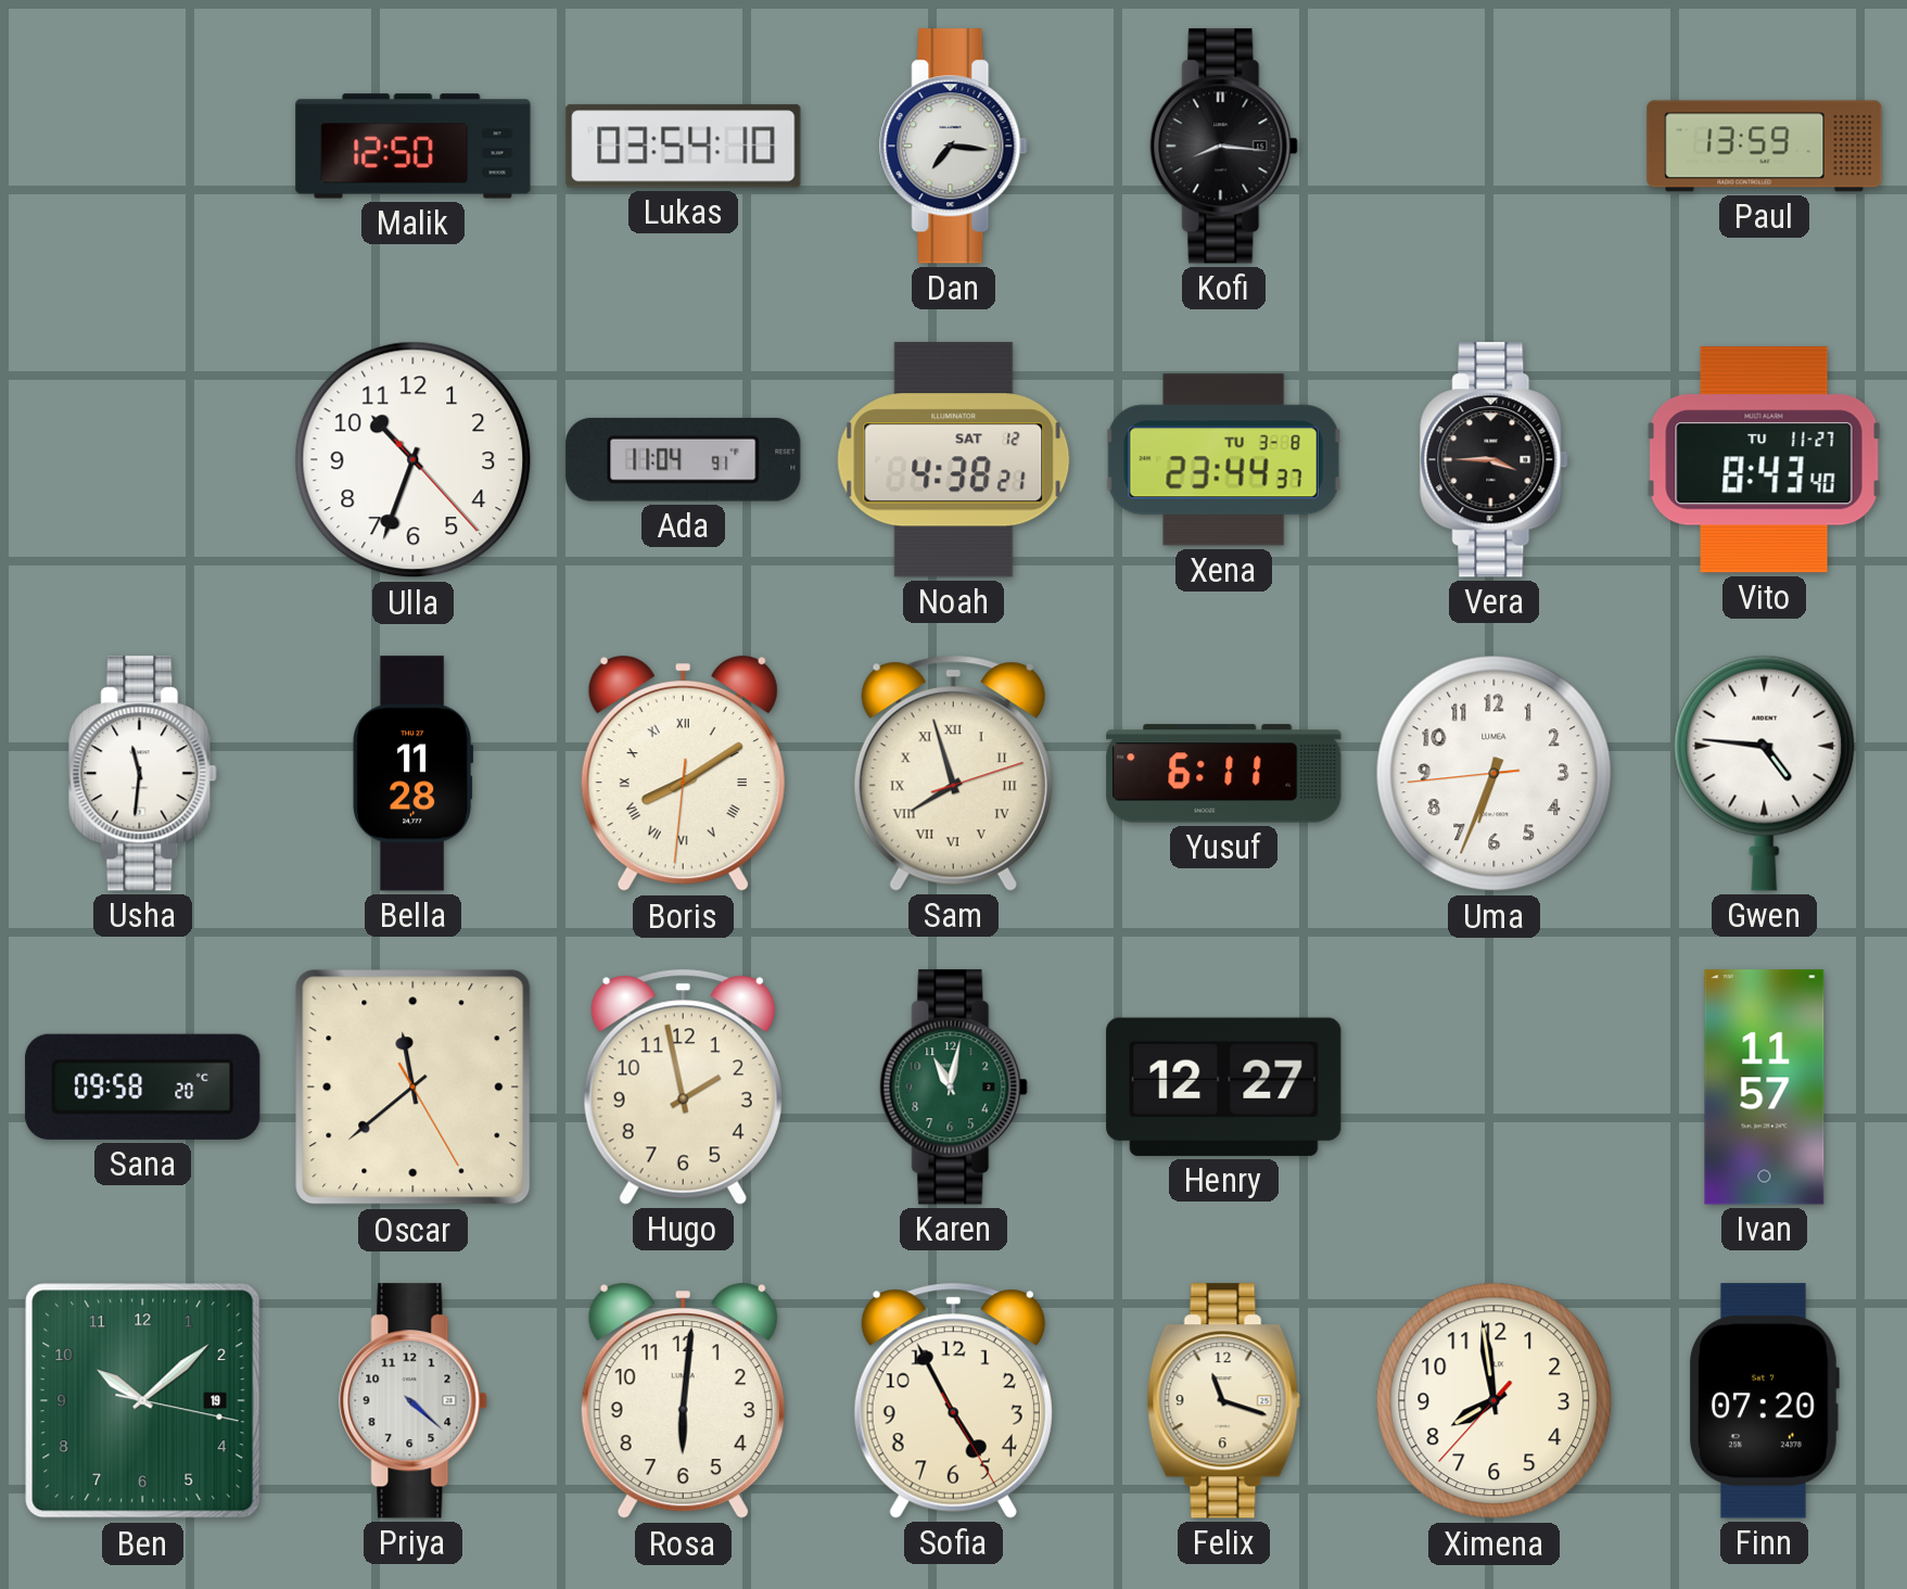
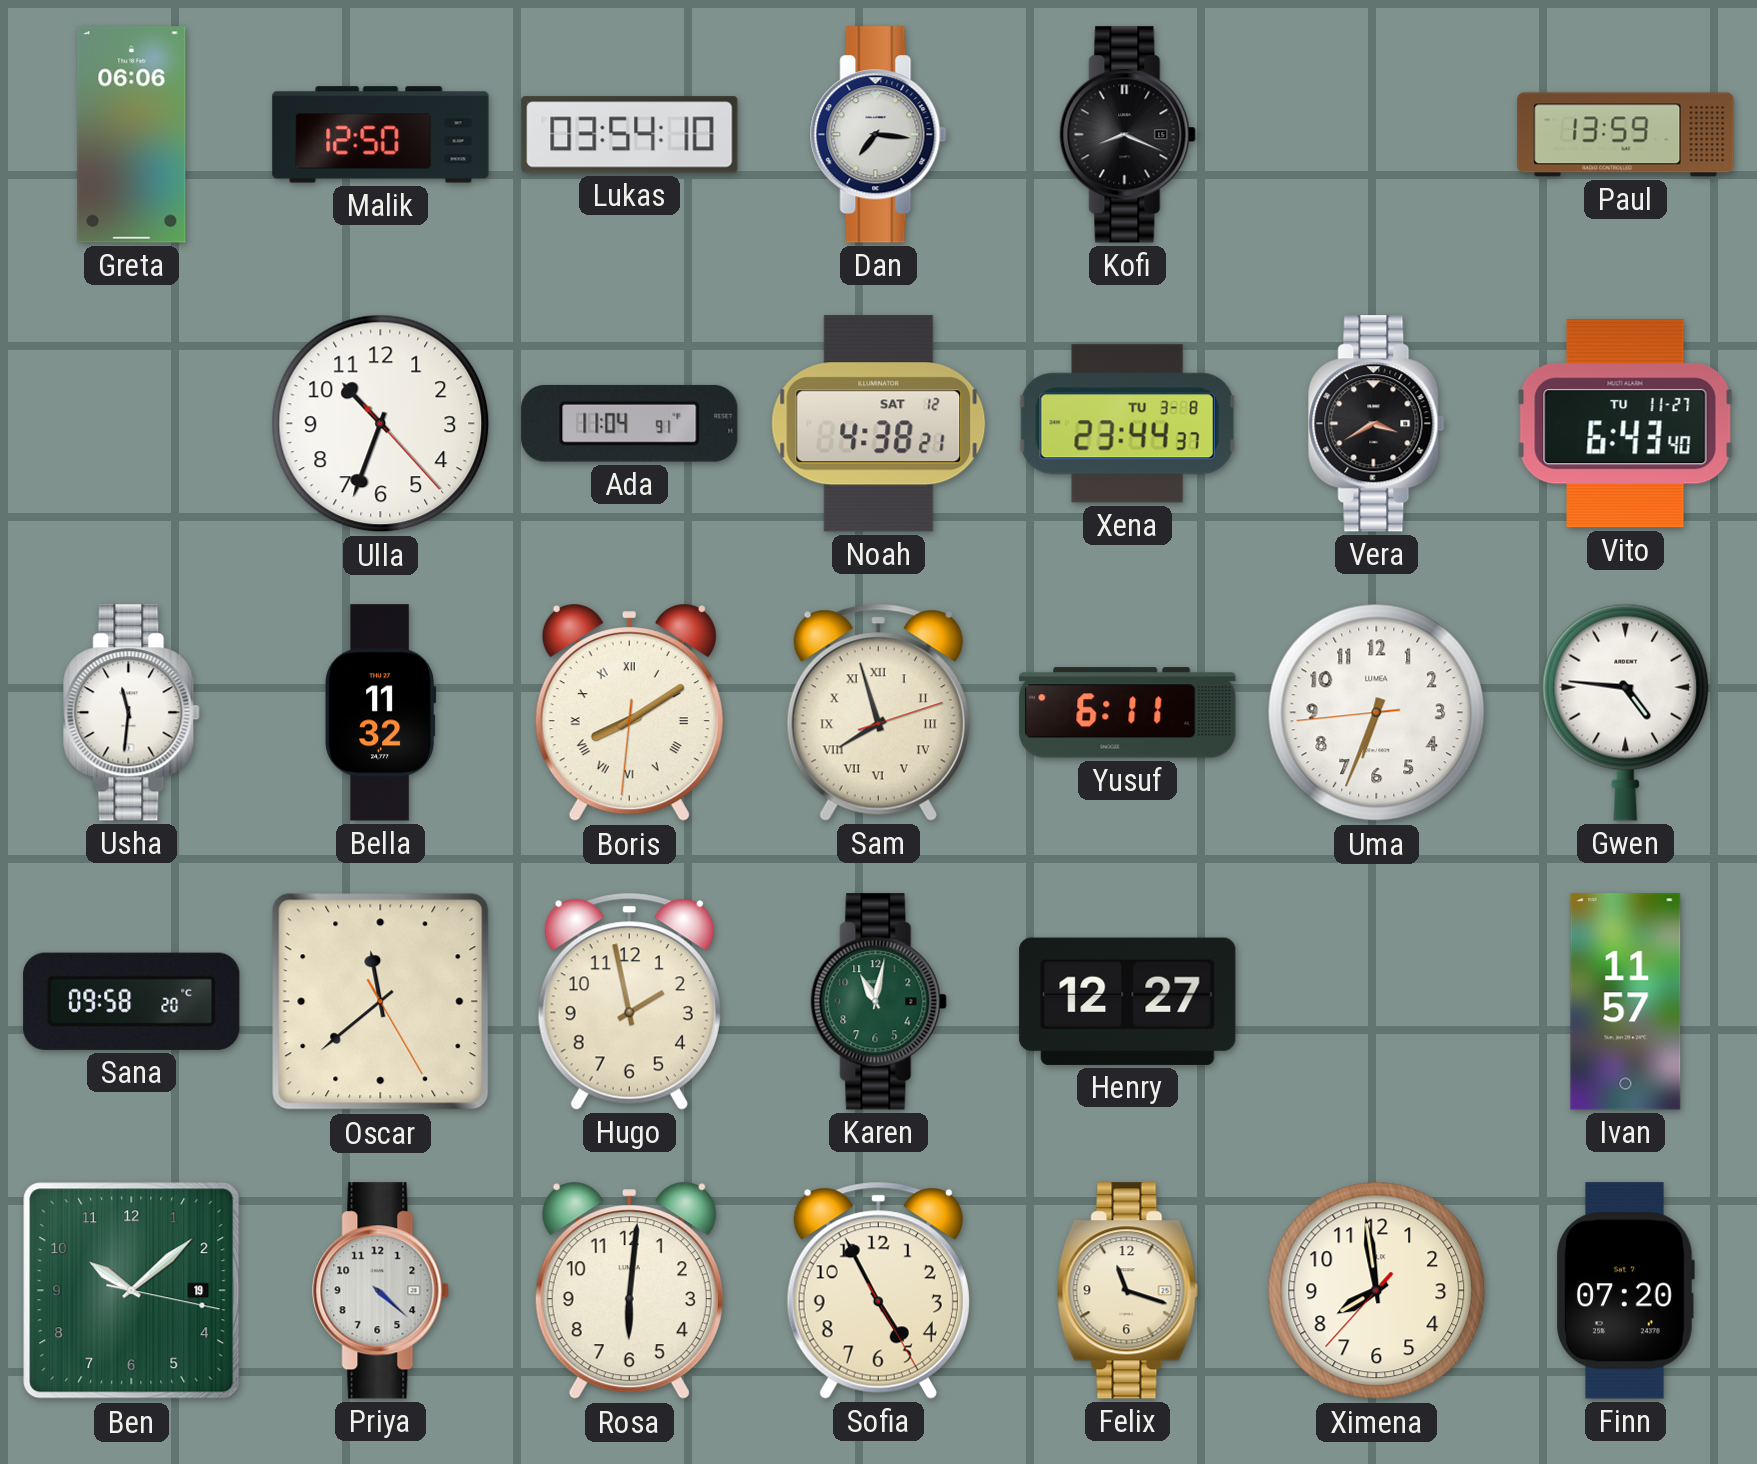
Greta: none -> 06:06 (132, 135)
Kofi: 8:16 -> 8:19 (1128, 135)
Vera: 3:45 -> 3:40 (1377, 424)
Vito: 8:43 -> 6:43 (1625, 424)
Bella: 11:28 -> 11:32 (381, 713)
